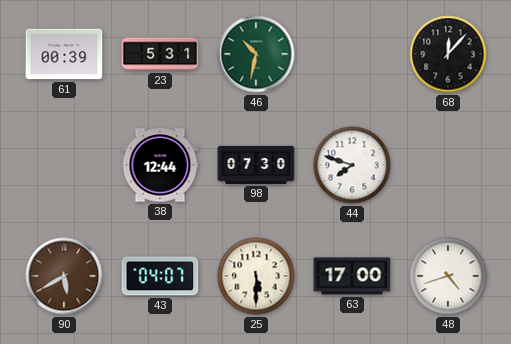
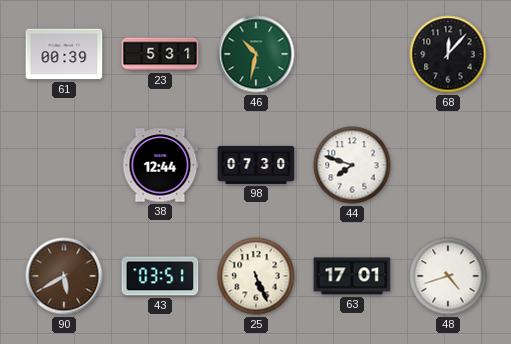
43: 04:07 -> 03:51 (160, 276)
25: 5:30 -> 5:26 (256, 276)
63: 17:00 -> 17:01 (352, 276)
